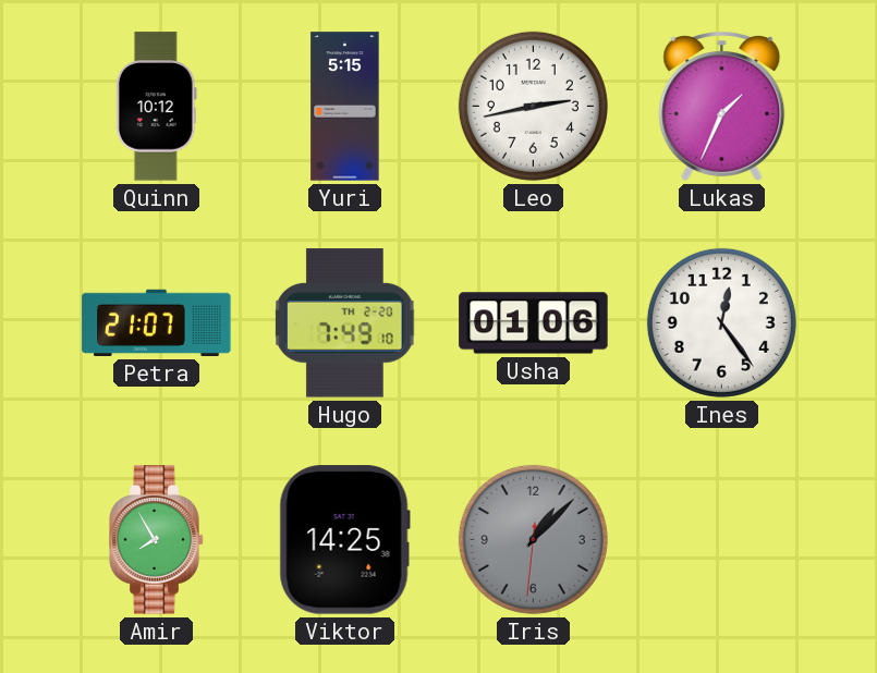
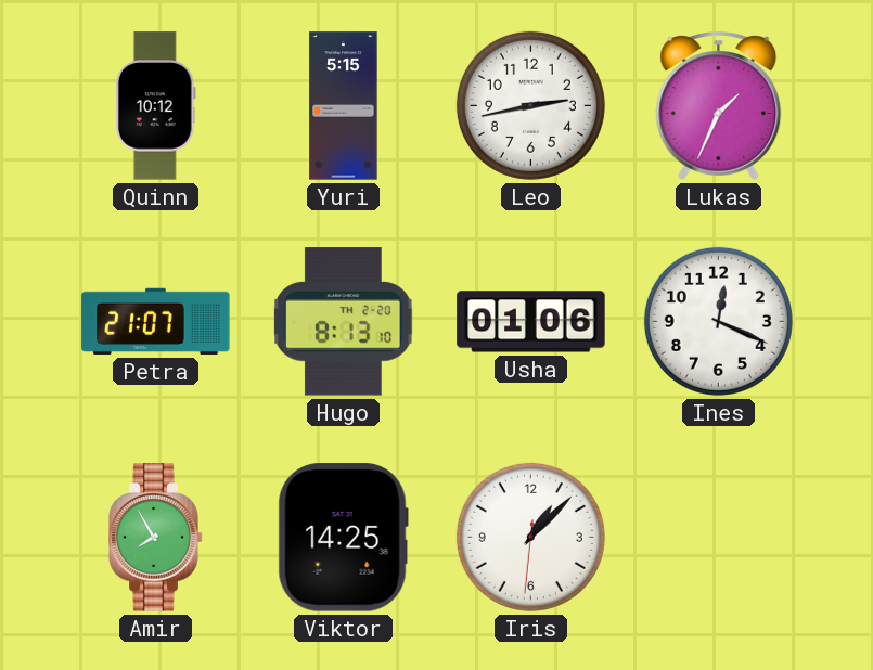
Hugo: 7:49 -> 8:13 (344, 322)
Ines: 12:24 -> 12:19 (718, 321)
Iris dial: grey -> white (530, 537)
